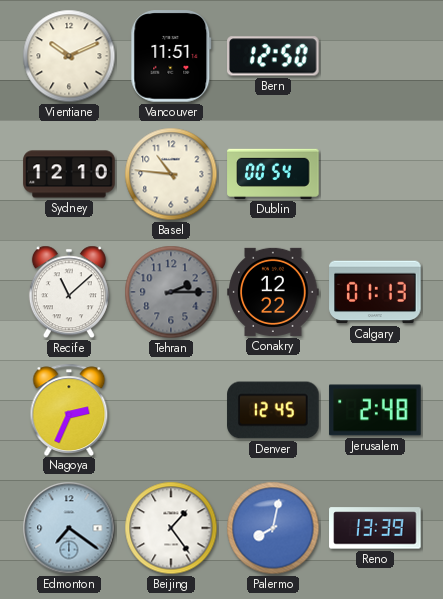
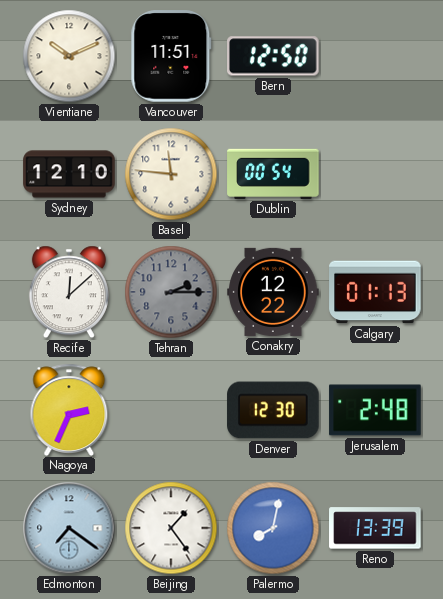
Basel: 10:46 -> 11:46 (171, 174)
Recife: 11:08 -> 12:08 (69, 292)
Denver: 12:45 -> 12:30 (273, 410)
